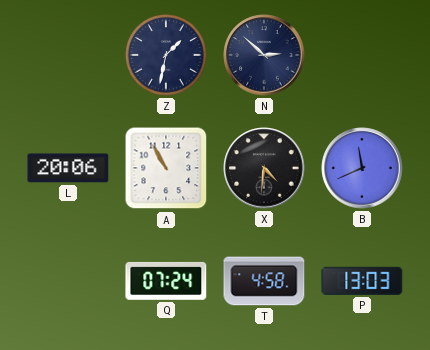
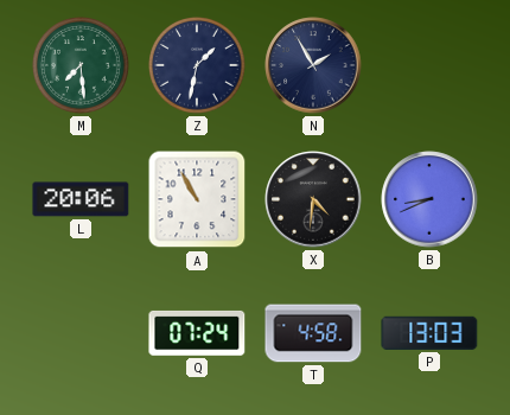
M: none -> 7:29 (82, 66)
N: 2:52 -> 1:55 (313, 65)
B: 11:41 -> 8:41 (429, 199)
